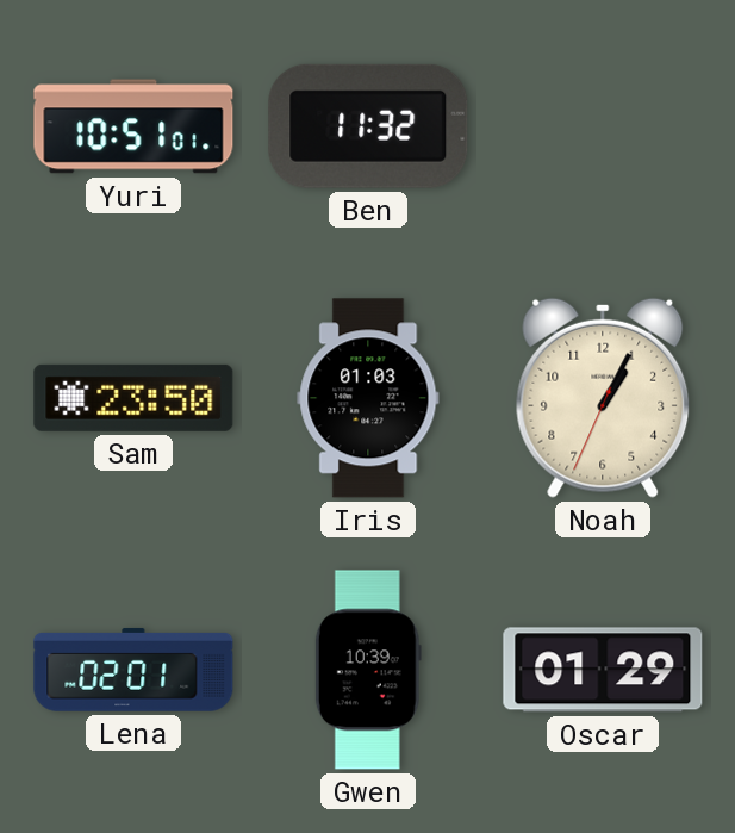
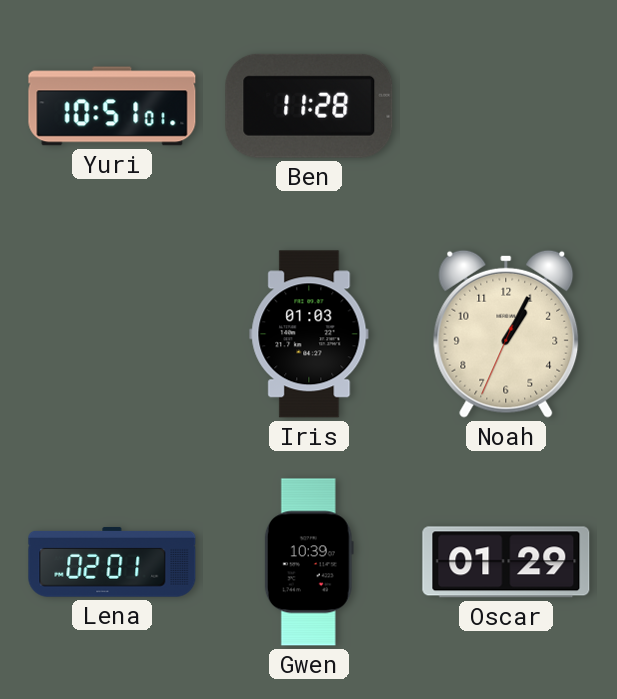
Ben: 11:32 -> 11:28 (309, 106)
Sam: 23:50 -> none (133, 398)
